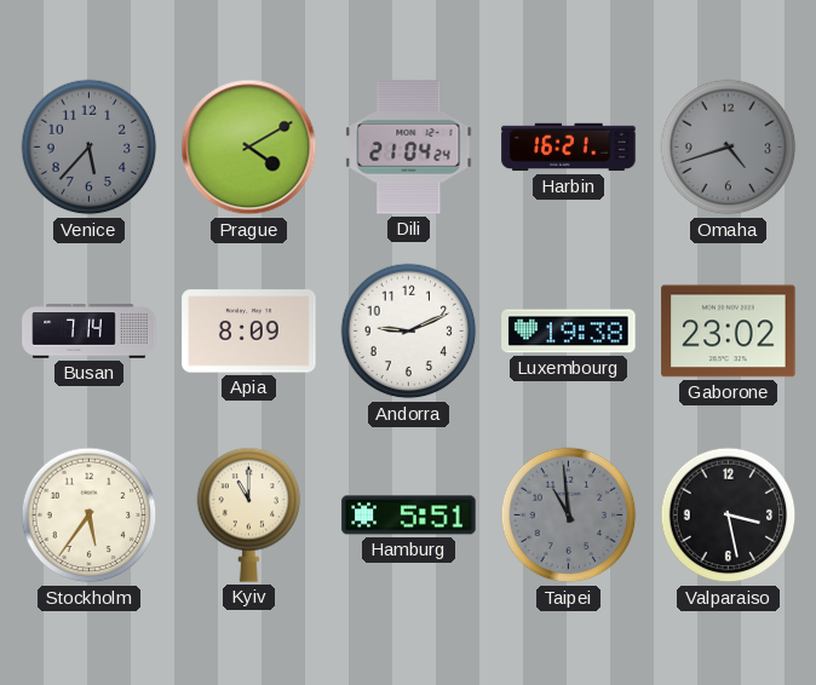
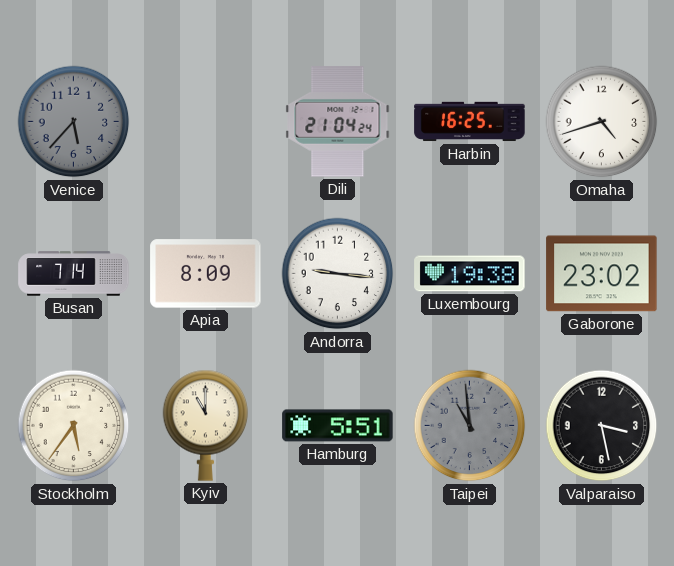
Prague: 4:10 -> none (249, 148)
Harbin: 16:21 -> 16:25 (470, 122)
Omaha dial: grey -> white (602, 122)
Andorra: 9:11 -> 9:16 (338, 274)
